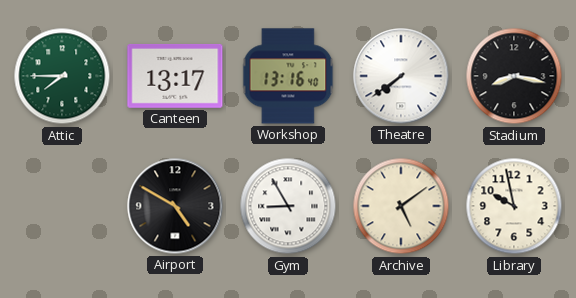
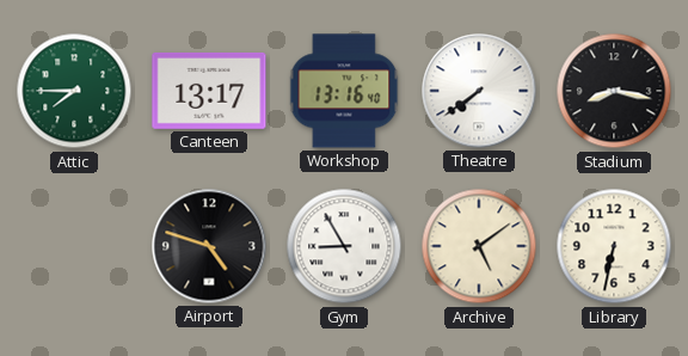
Airport: 4:50 -> 4:48 (209, 246)
Library: 9:58 -> 6:32 (614, 246)
